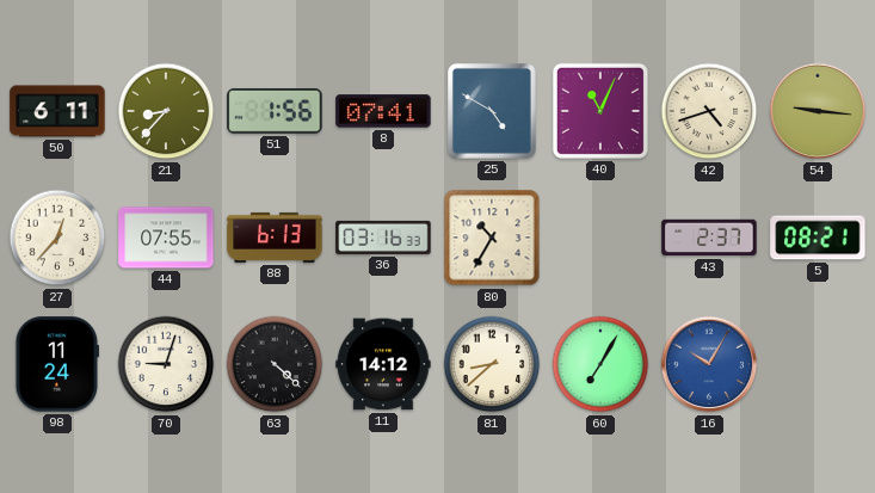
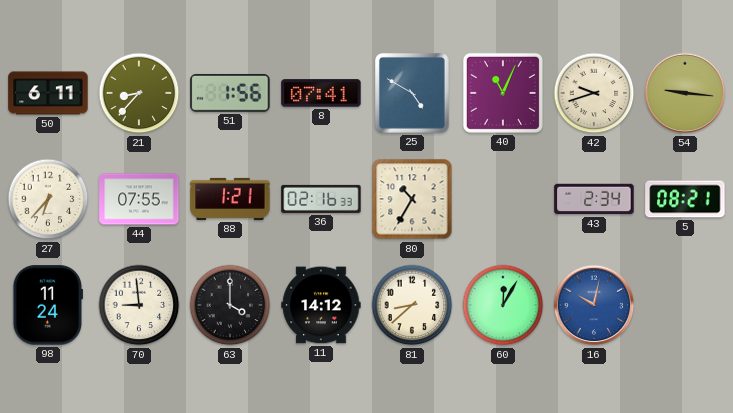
42: 4:42 -> 9:42 (594, 93)
27: 12:37 -> 6:37 (48, 199)
88: 6:13 -> 1:21 (230, 199)
36: 03:16 -> 02:16 (321, 199)
43: 2:37 -> 2:34 (594, 199)
70: 9:03 -> 8:59 (139, 305)
63: 4:22 -> 4:00 (230, 305)
60: 7:05 -> 12:05 (503, 305)
16: 10:05 -> 10:02 (594, 305)
